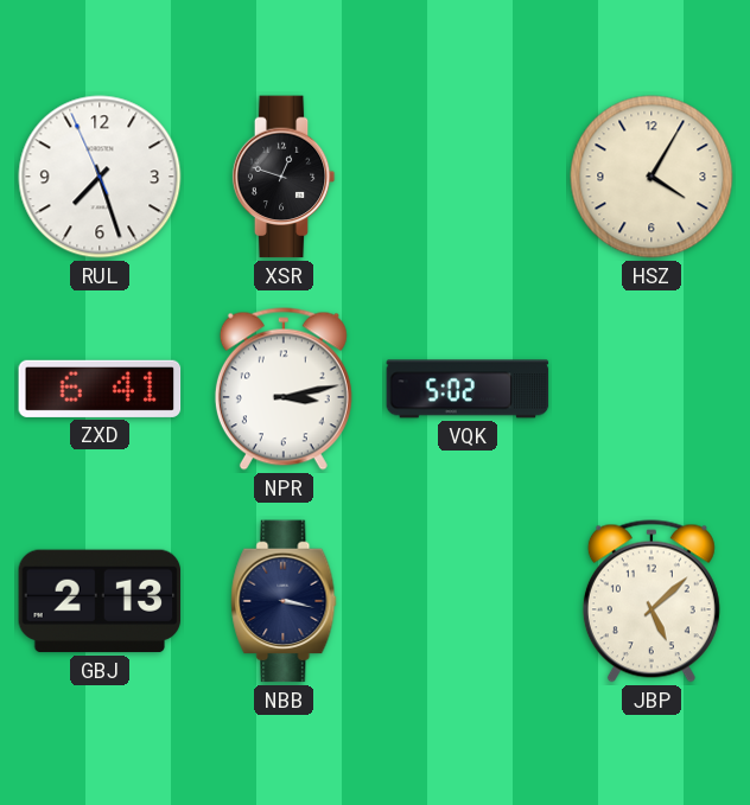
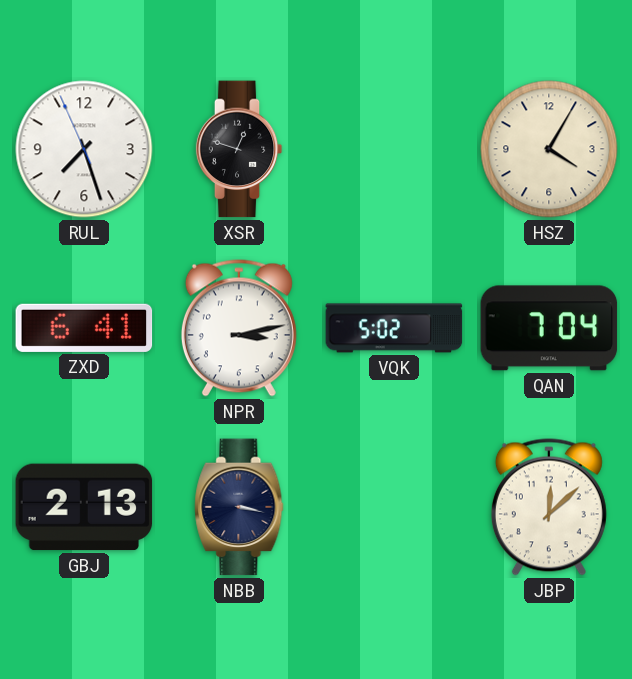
QAN: none -> 7:04 (549, 328)
JBP: 5:08 -> 12:08 (549, 507)
